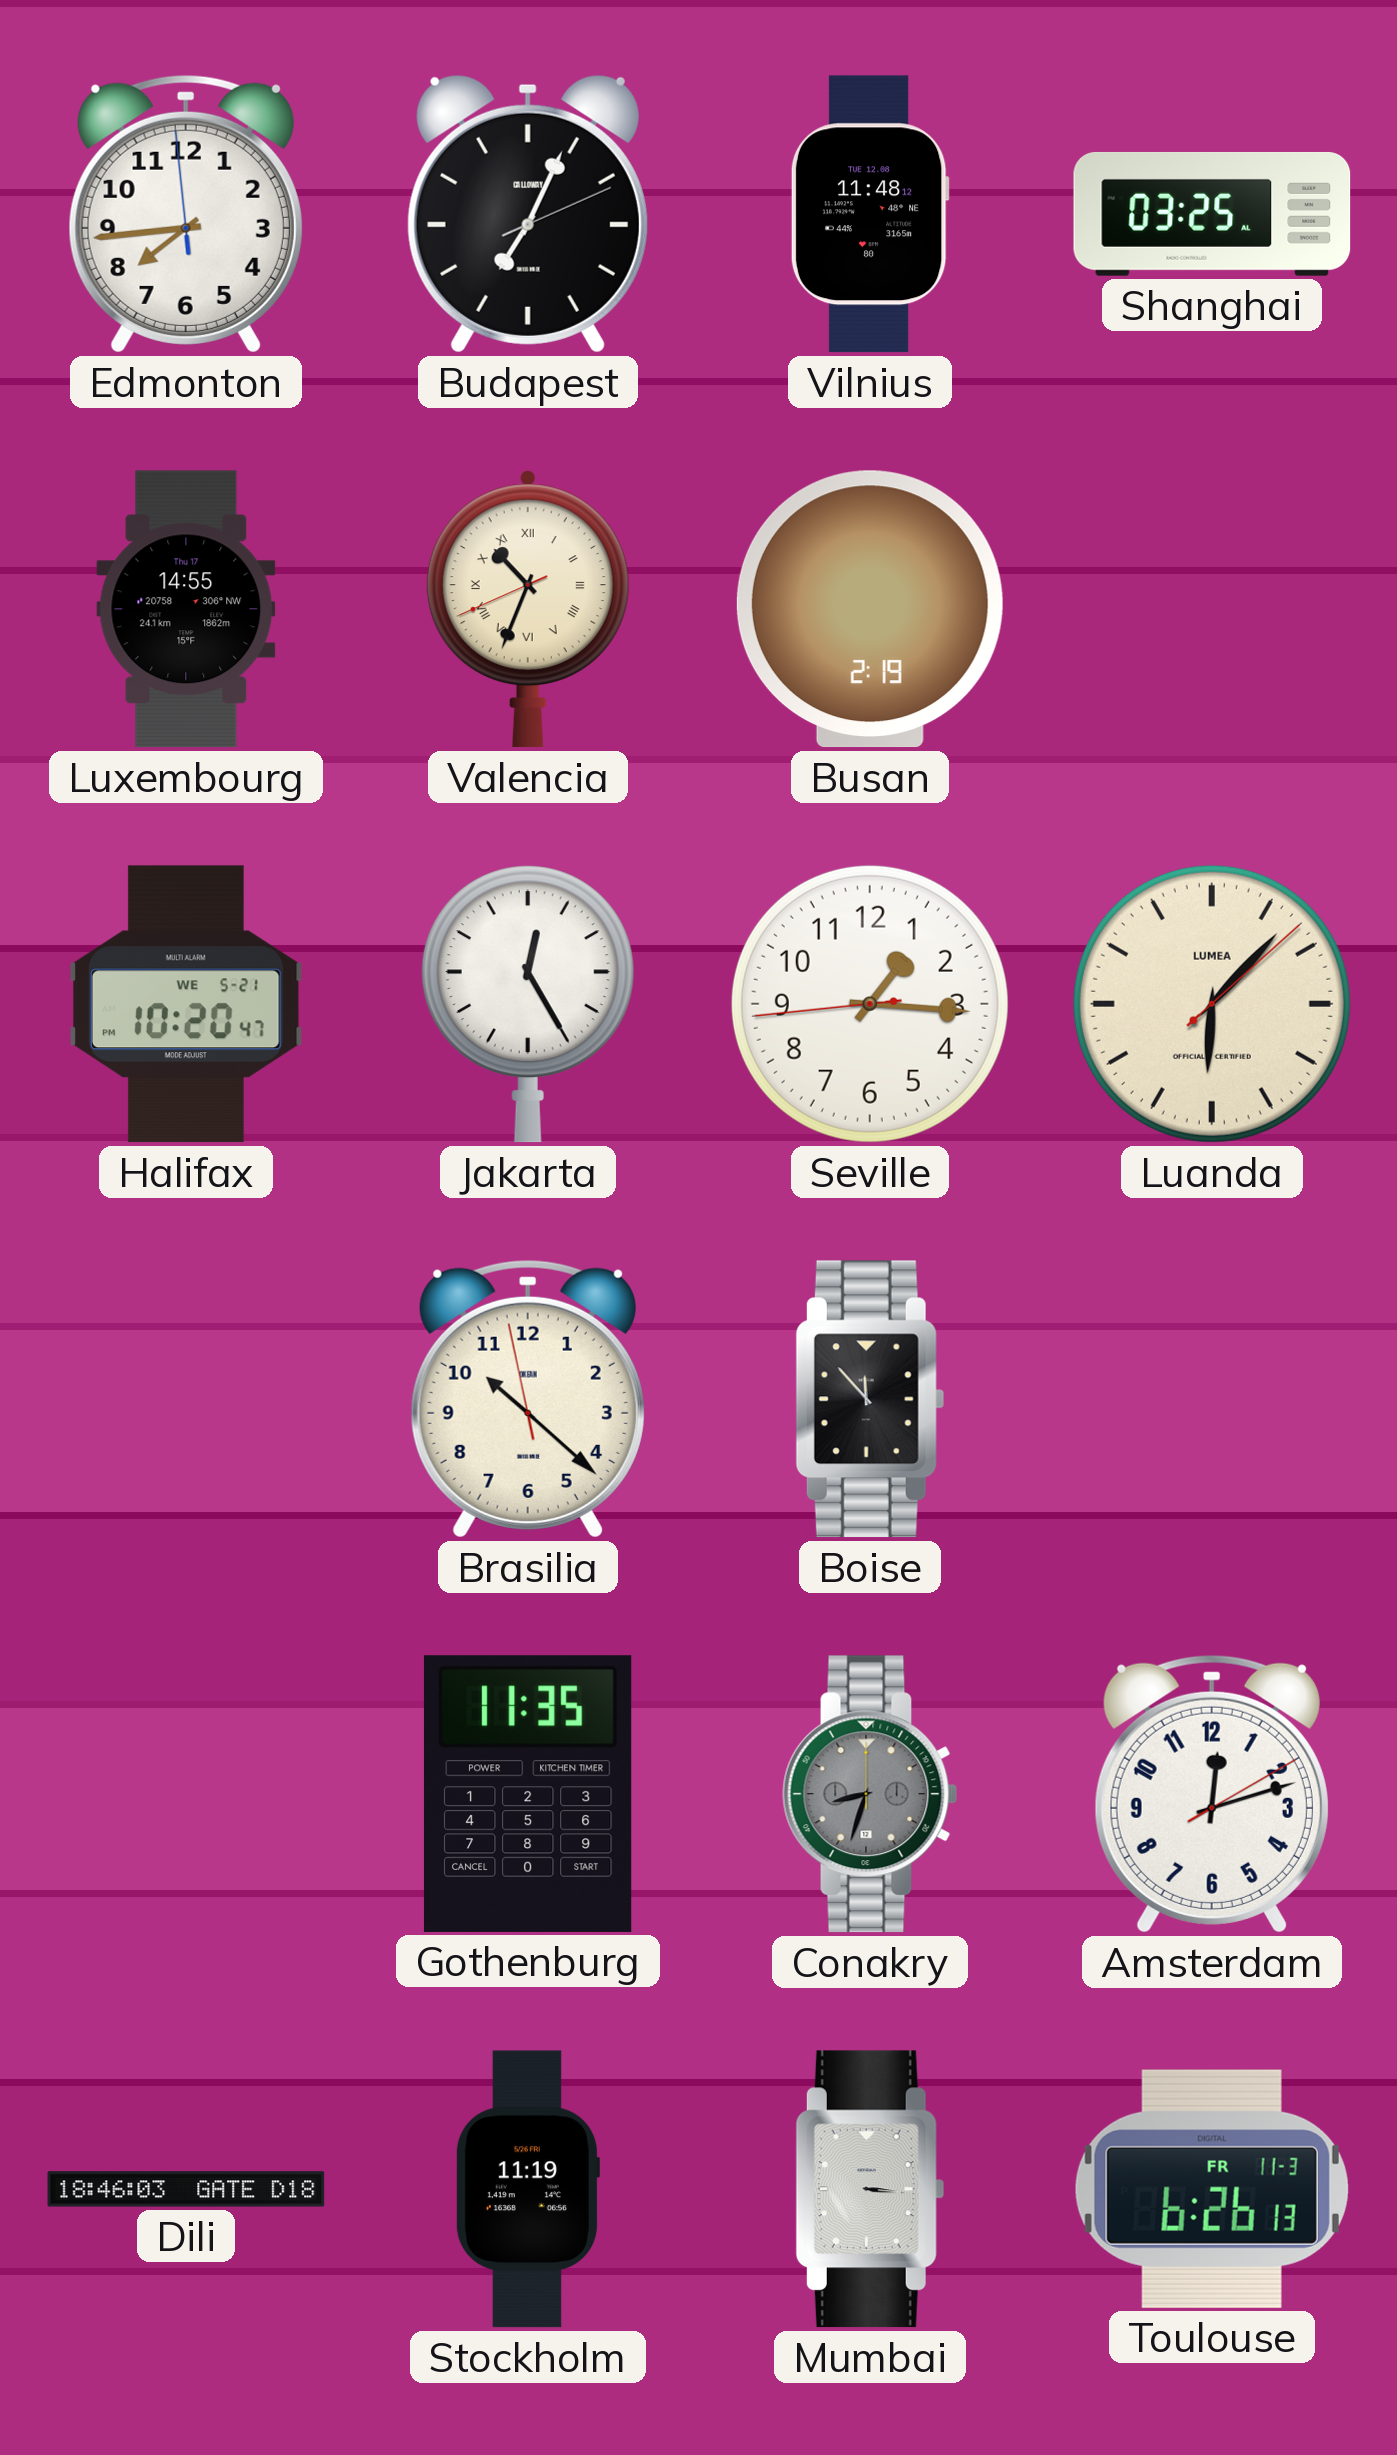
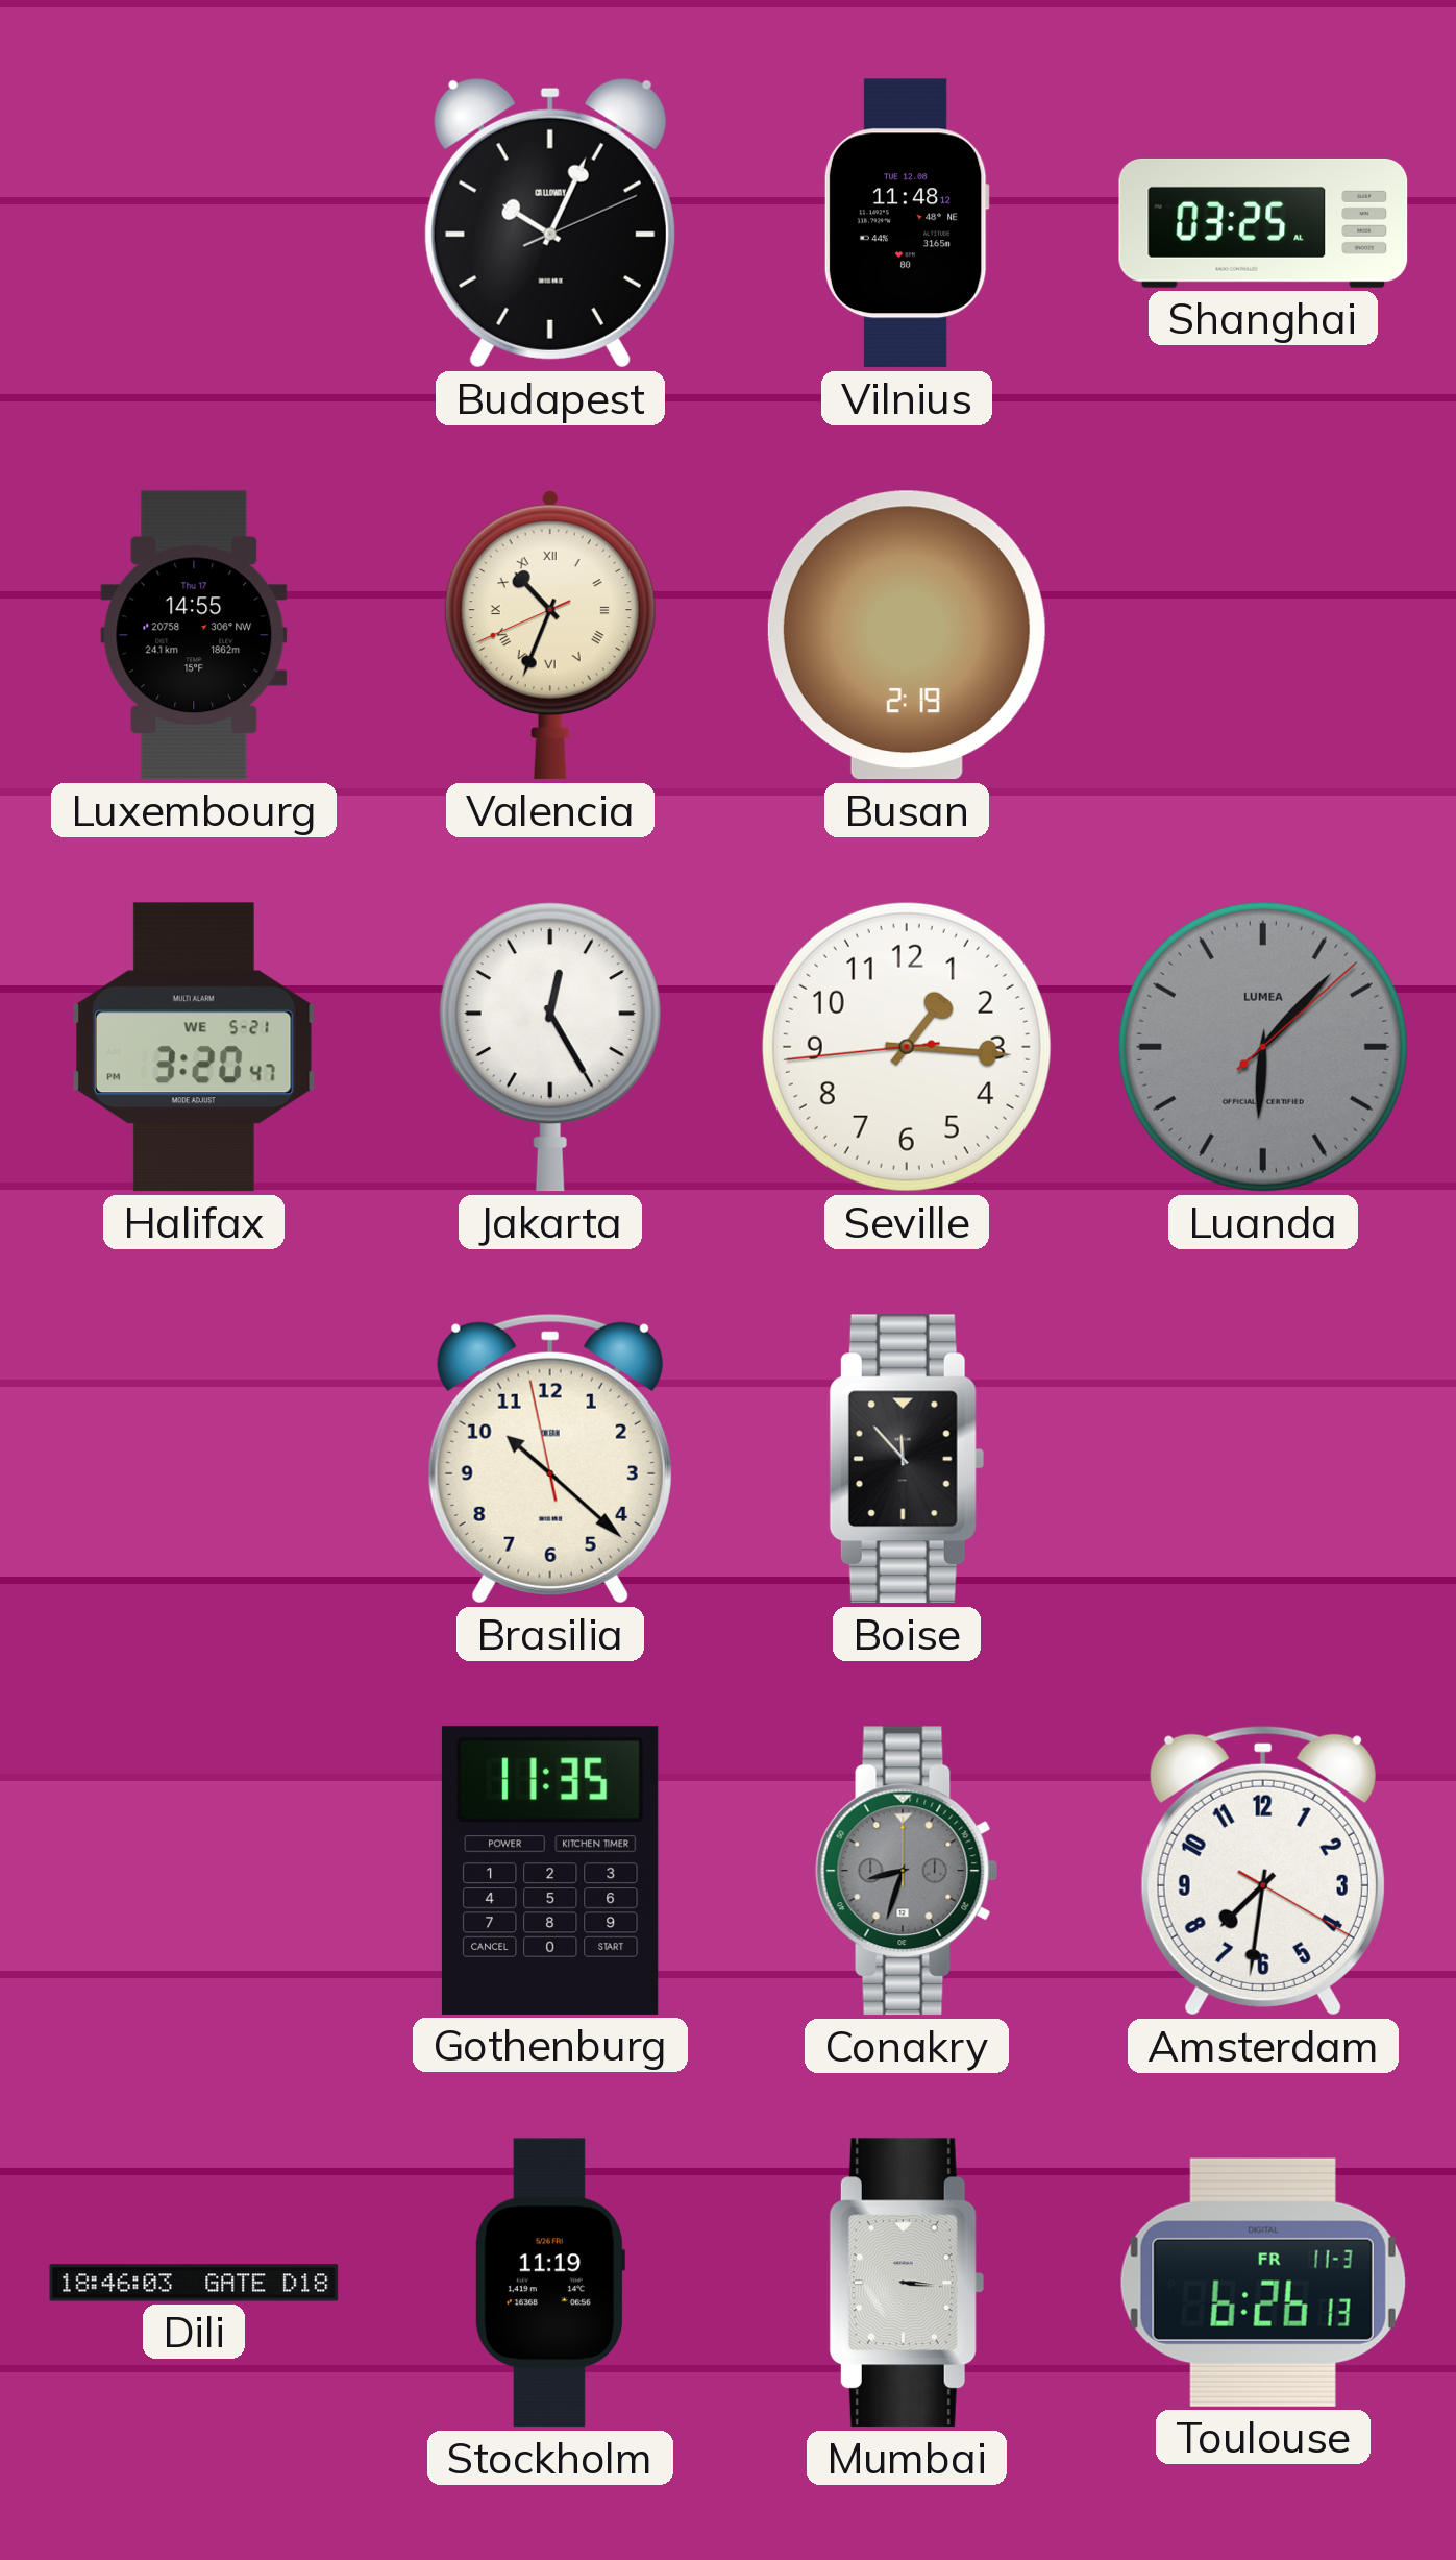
Edmonton: 7:43 -> none (186, 214)
Budapest: 7:04 -> 10:04 (550, 223)
Halifax: 10:20 -> 3:20 (194, 1047)
Luanda dial: cream -> grey (1263, 1047)
Amsterdam: 12:12 -> 7:31 (1263, 1871)
